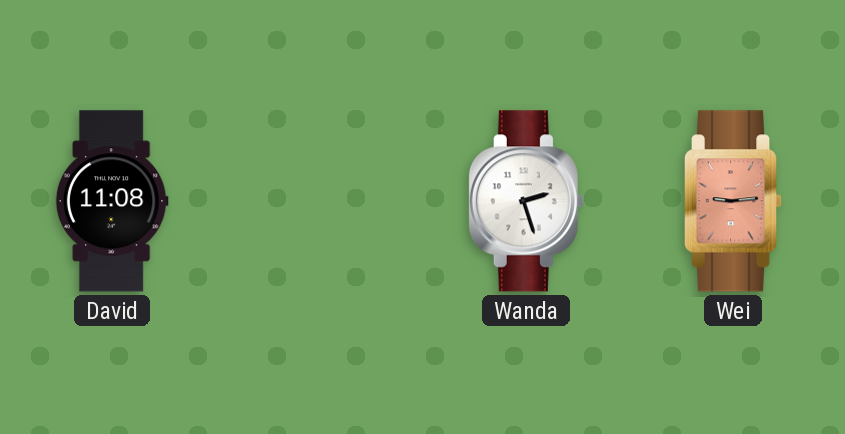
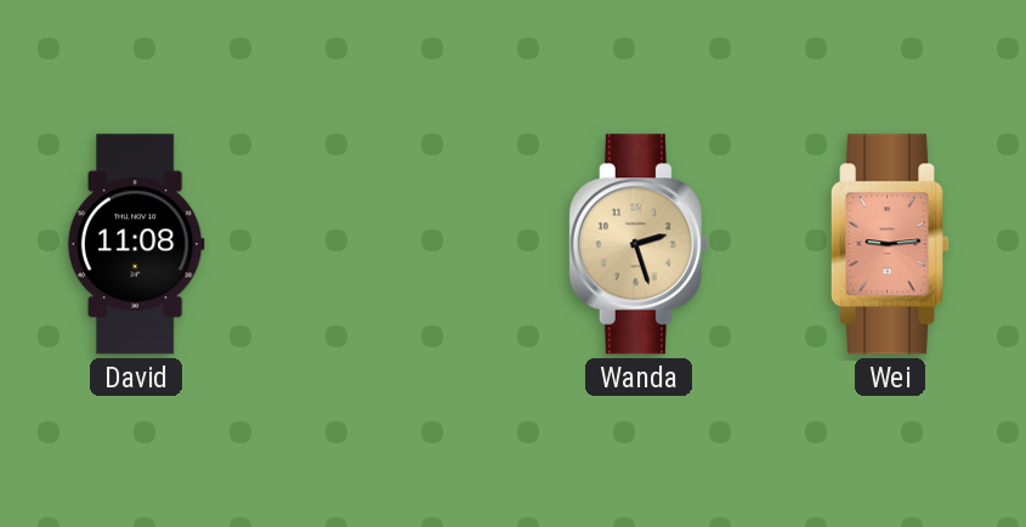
Wanda dial: white -> champagne (639, 244)
